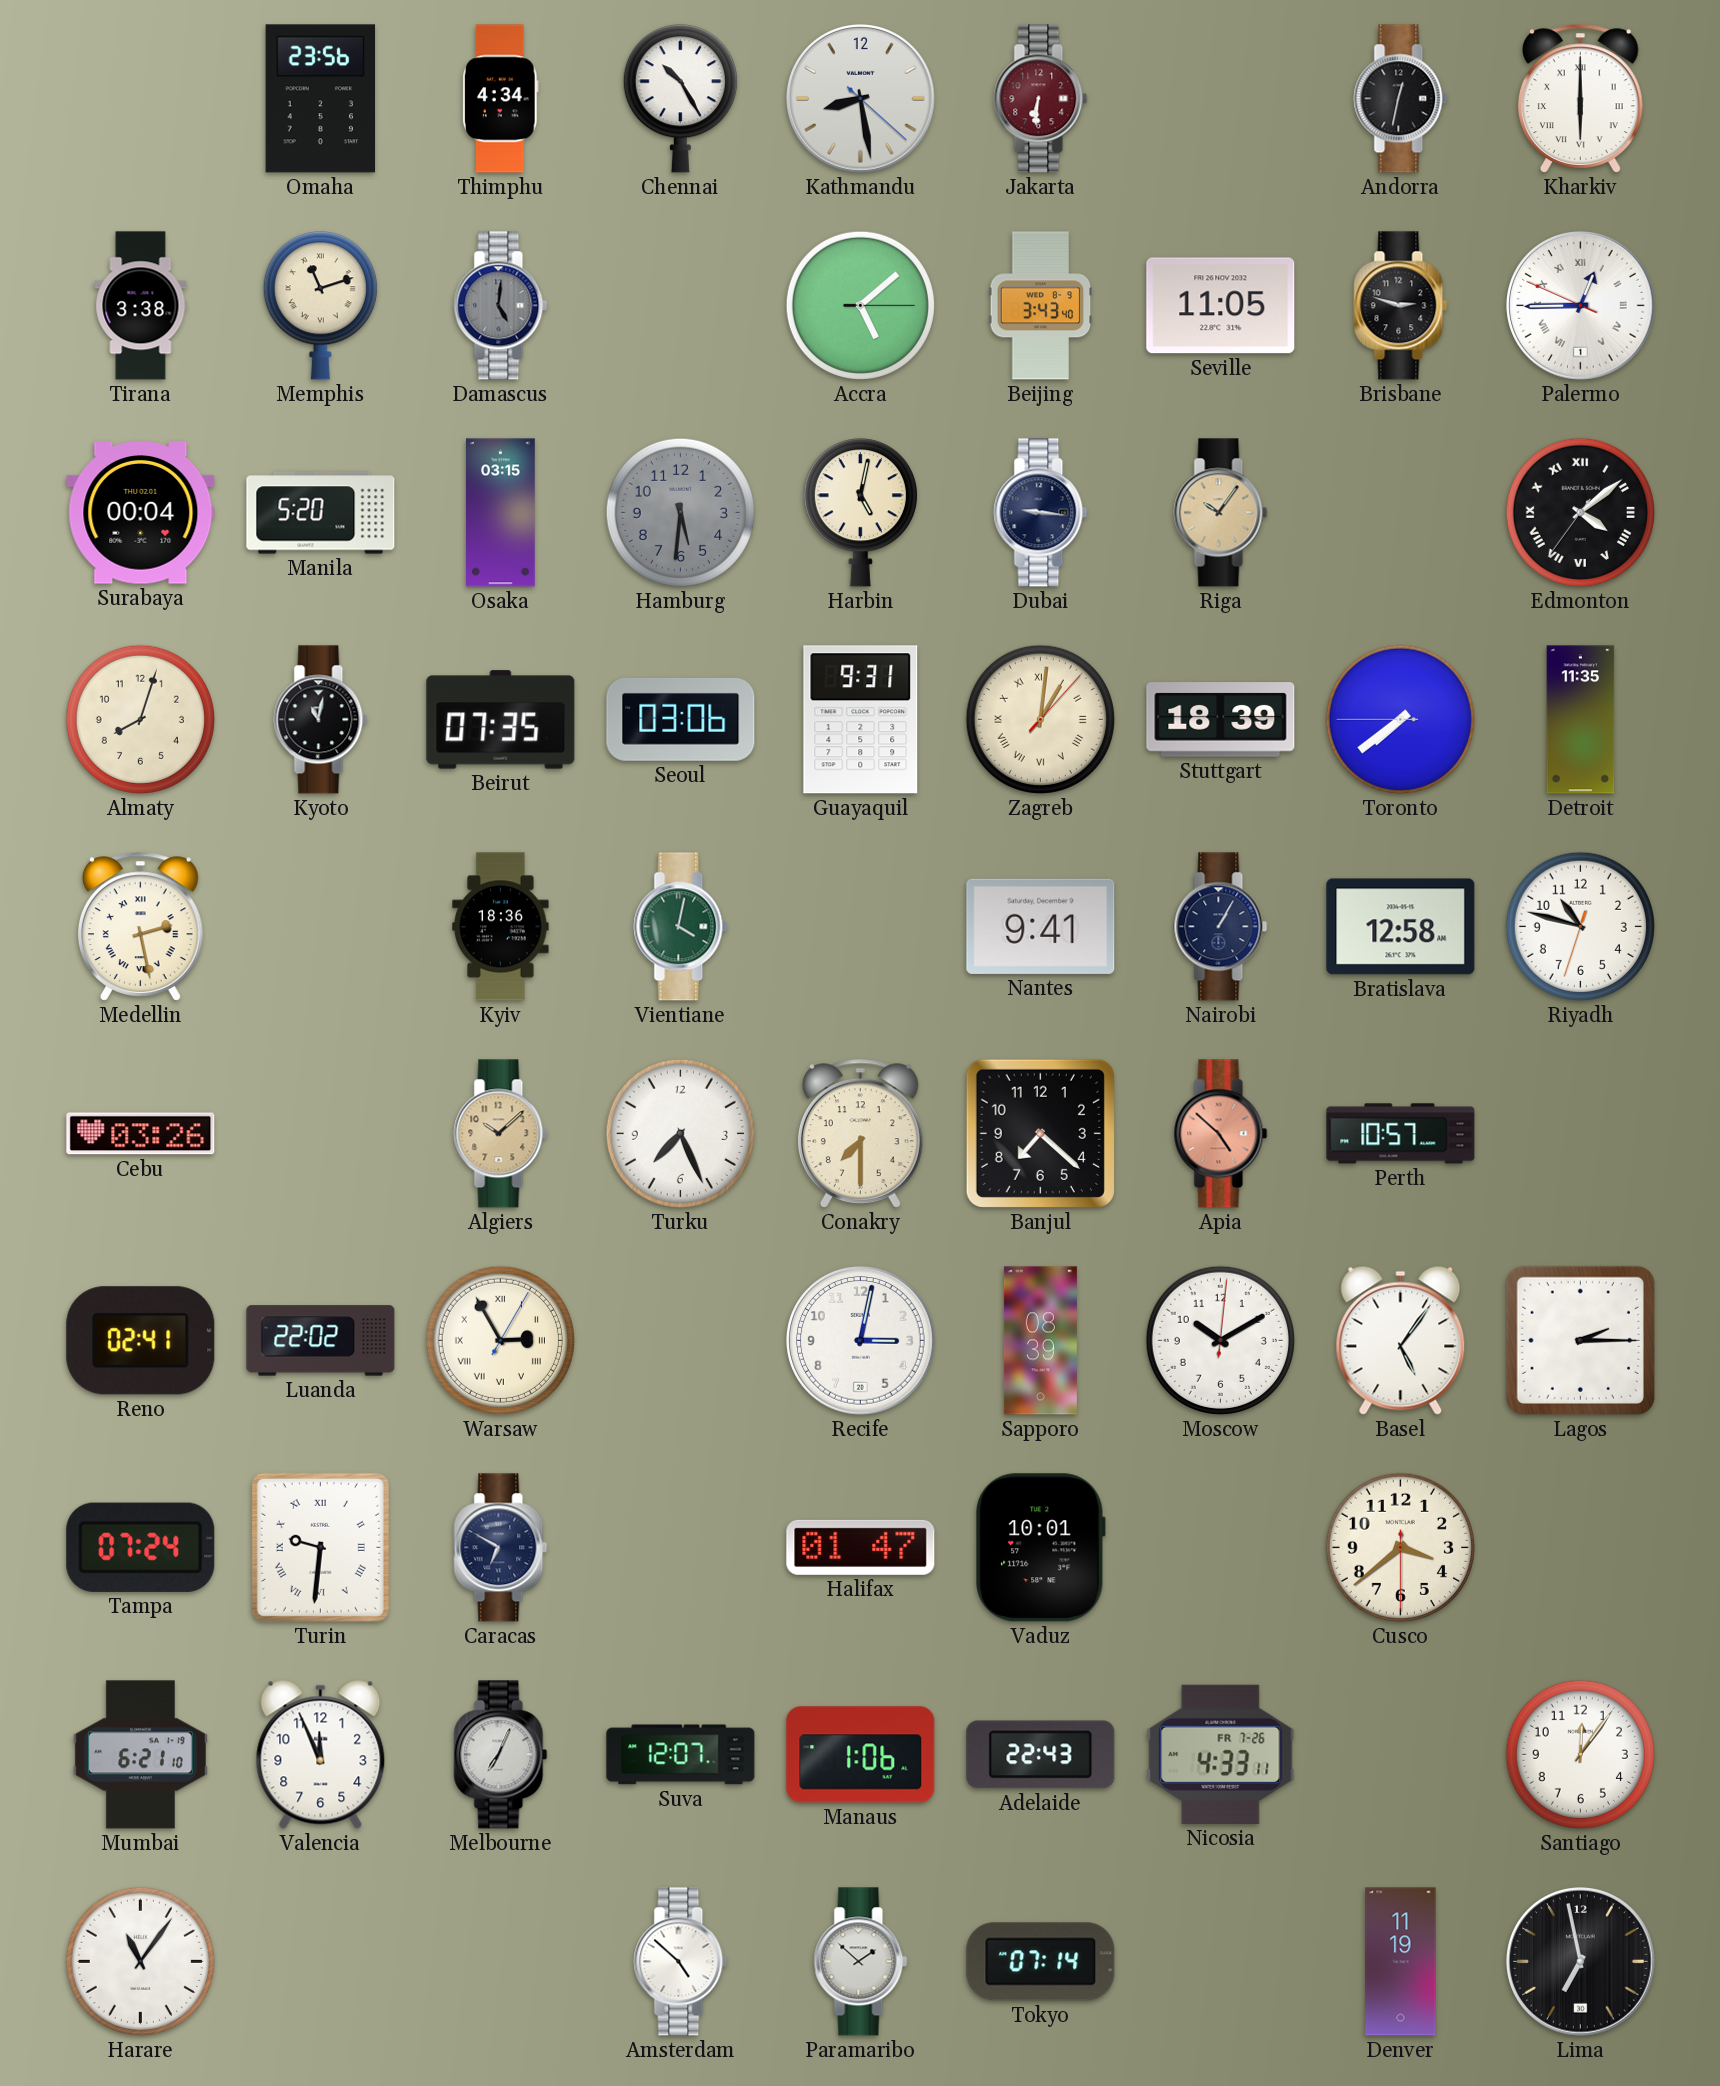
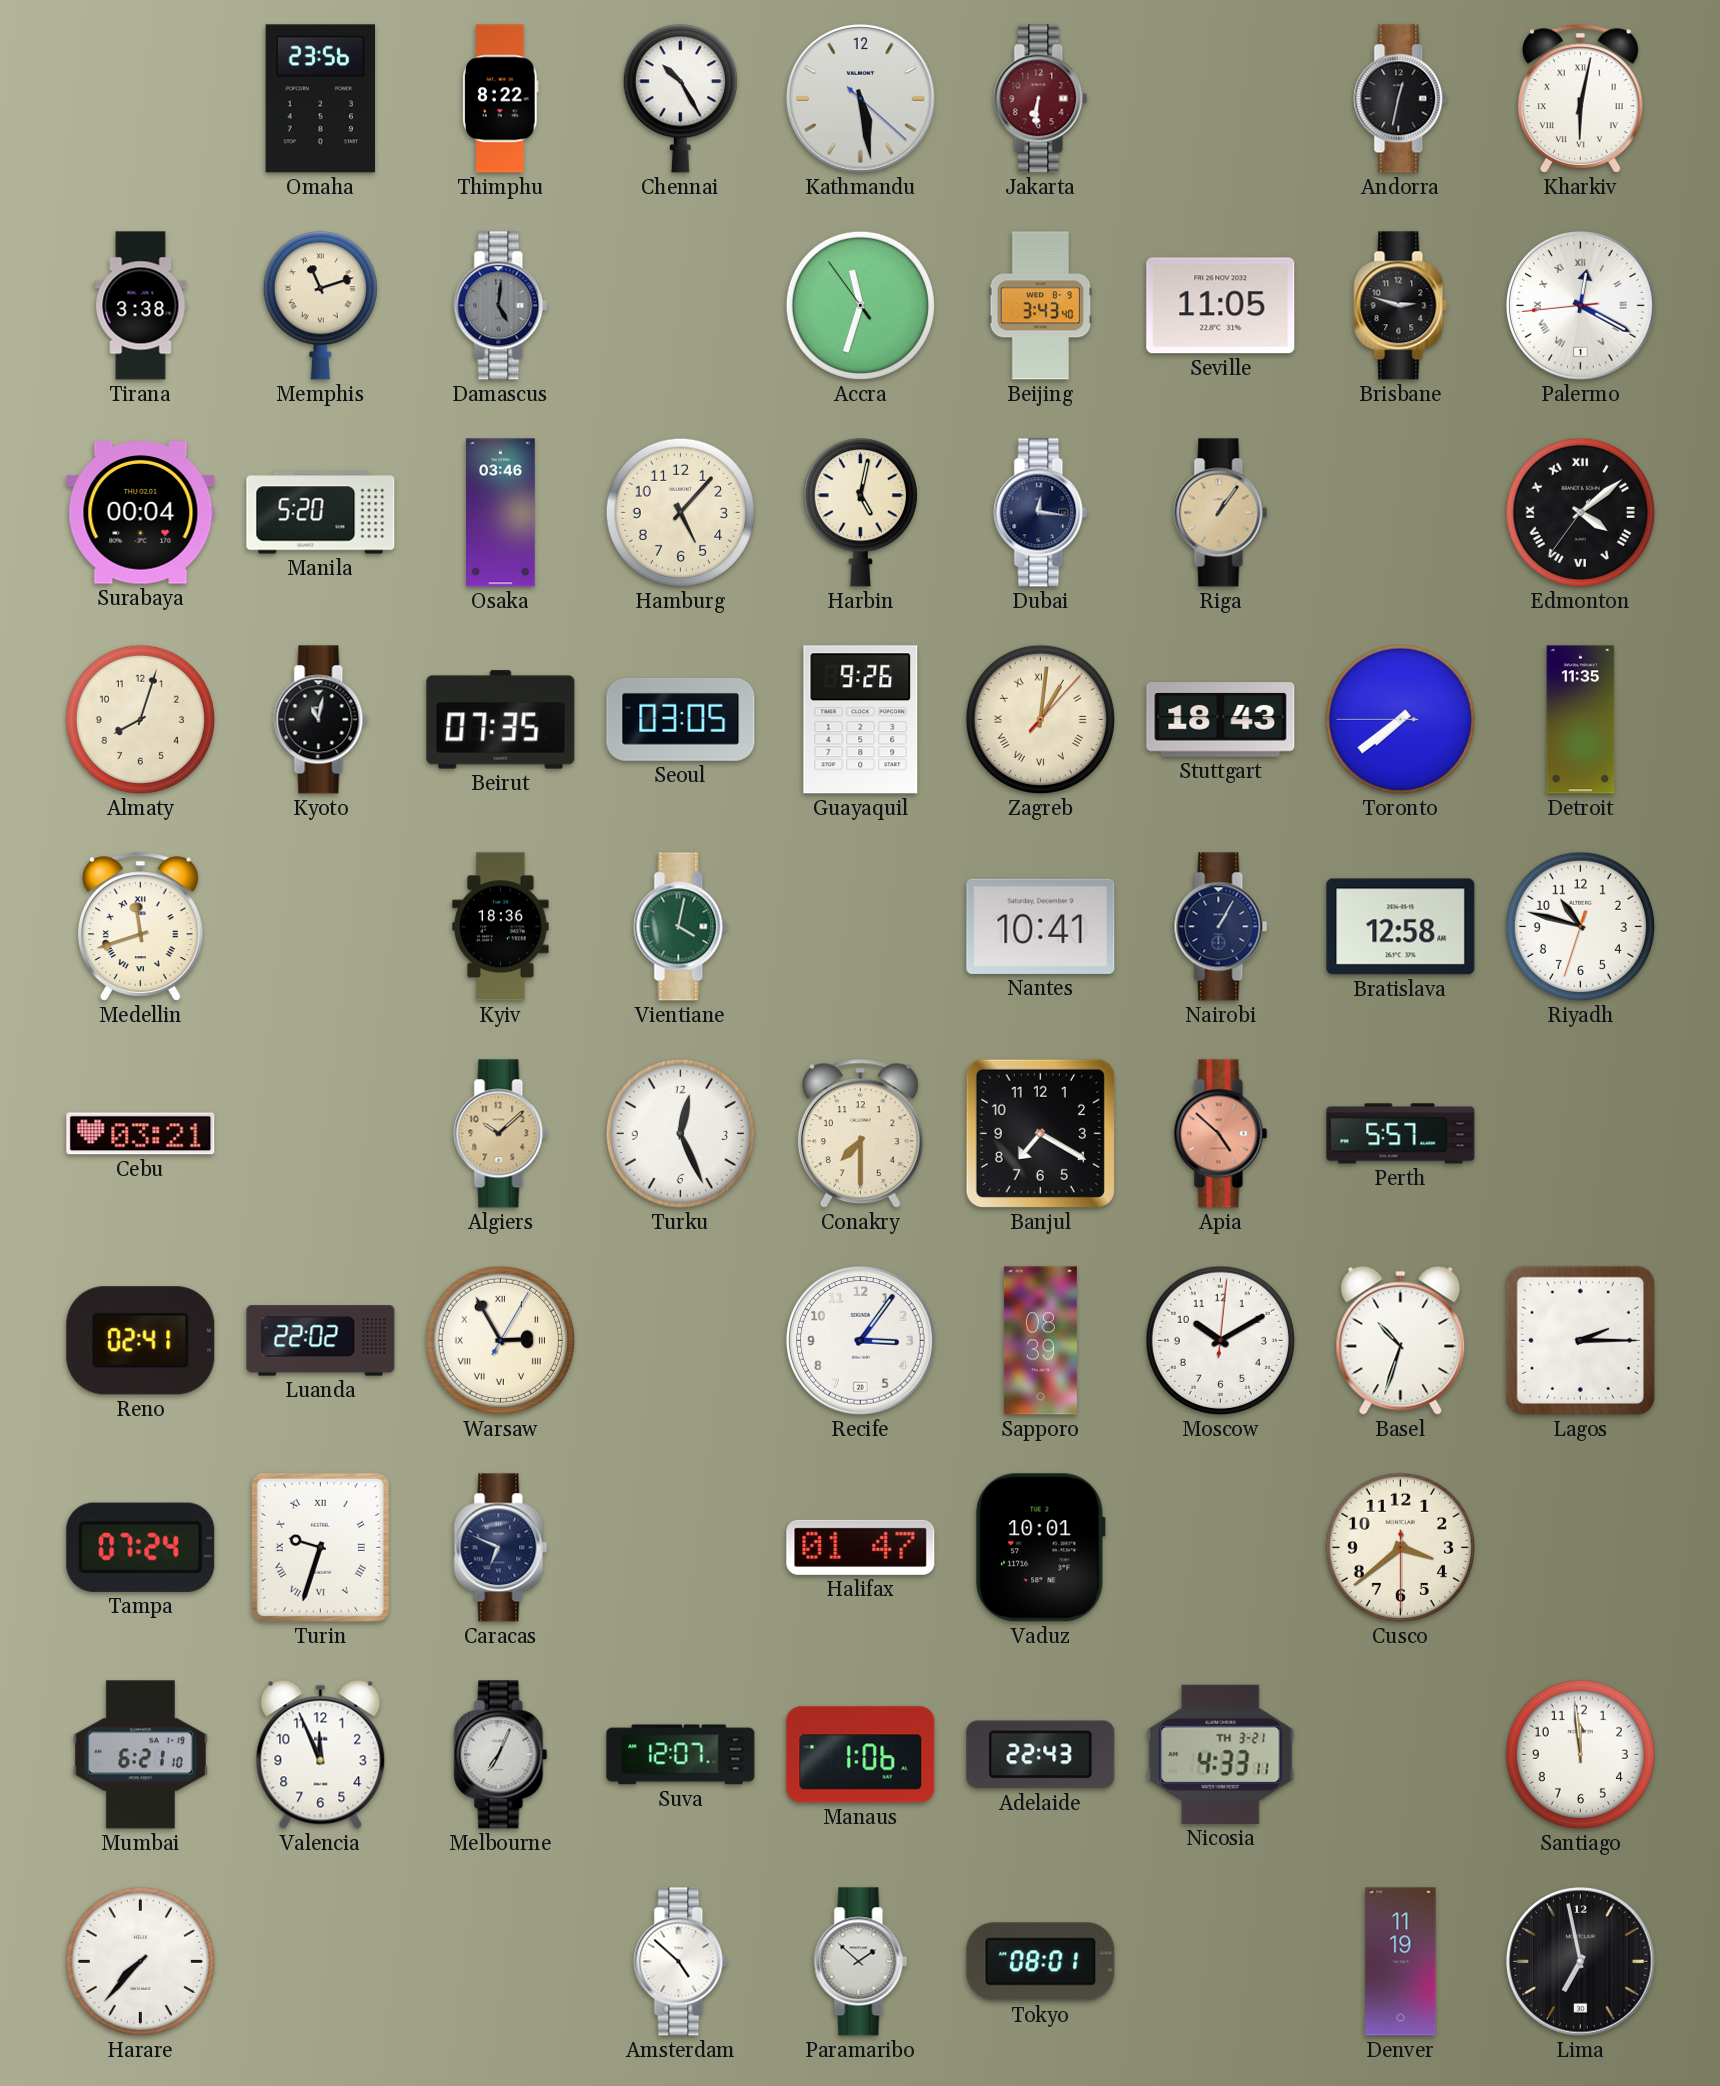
Thimphu: 4:34 -> 8:22 (501, 99)
Kathmandu: 8:28 -> 5:28 (861, 99)
Kharkiv: 6:00 -> 6:02 (1580, 98)
Accra: 5:08 -> 11:32 (860, 305)
Palermo: 12:44 -> 12:19 (1581, 306)
Osaka: 03:15 -> 03:46 (501, 513)
Hamburg: 5:31 -> 5:07 (680, 512)
Hamburg dial: grey -> cream (680, 512)
Dubai: 9:16 -> 12:16 (1041, 513)
Riga: 10:06 -> 1:06 (1221, 513)
Seoul: 03:06 -> 03:05 (681, 719)
Guayaquil: 9:31 -> 9:26 (861, 720)
Stuttgart: 18:39 -> 18:43 (1221, 720)
Medellin: 2:28 -> 11:42 (140, 926)
Nantes: 9:41 -> 10:41 (1041, 926)
Cebu: 03:26 -> 03:21 (141, 1134)
Turku: 7:26 -> 12:26 (680, 1133)
Banjul: 7:22 -> 7:20 (1040, 1133)
Perth: 10:57 -> 5:57 (1401, 1134)
Recife: 3:02 -> 3:06 (861, 1341)
Basel: 5:06 -> 10:33 (1401, 1340)
Turin: 9:31 -> 9:33 (320, 1547)
Caracas: 6:50 -> 6:49 (501, 1548)
Nicosia date: FR 7-26 -> TH 3-21 (1221, 1754)
Santiago: 12:06 -> 11:59 (1580, 1754)
Harare: 11:06 -> 7:37 (140, 1961)
Tokyo: 07:14 -> 08:01 (1041, 1962)
